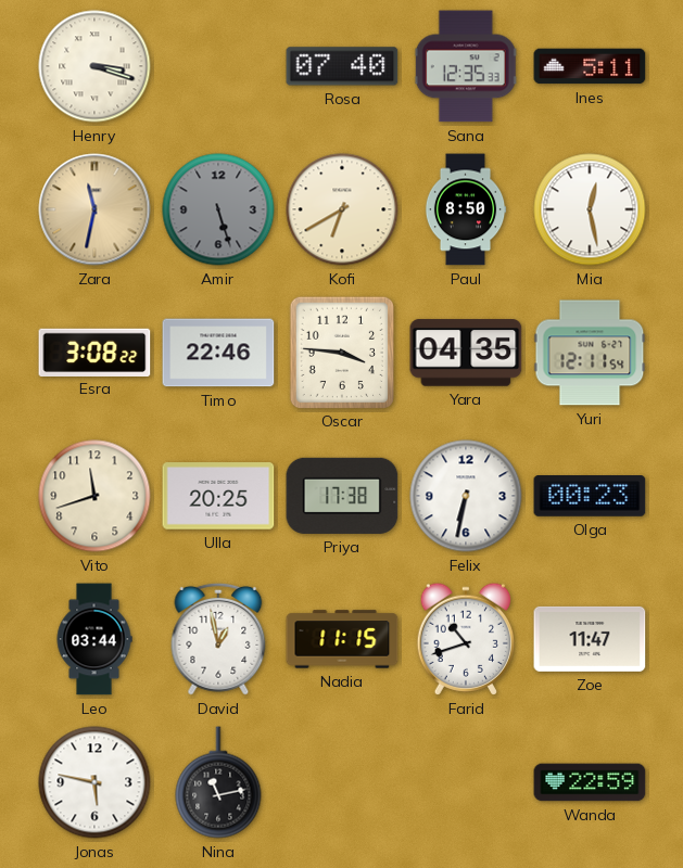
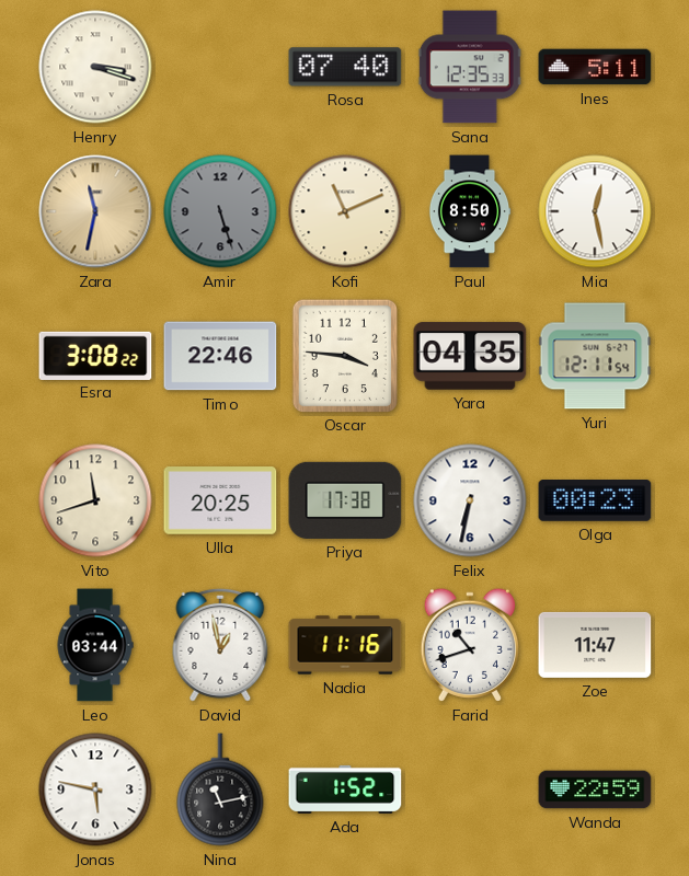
Kofi: 6:40 -> 11:11 (345, 211)
Nadia: 11:15 -> 11:16 (345, 645)
Ada: none -> 1:52 (345, 789)
